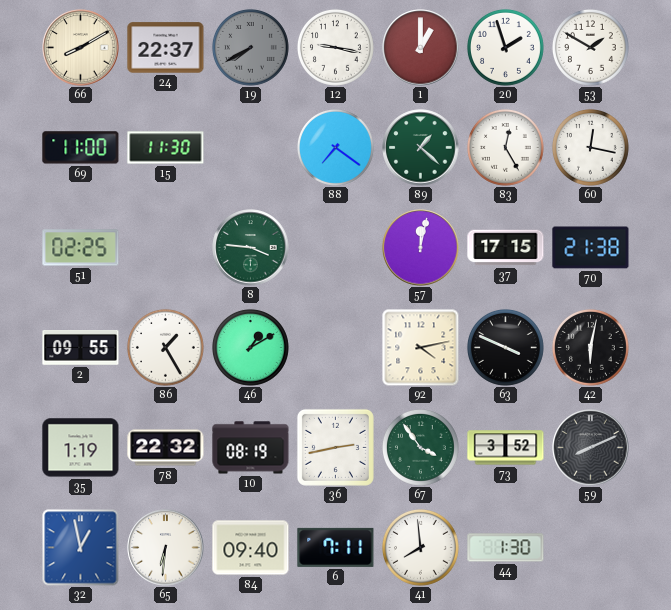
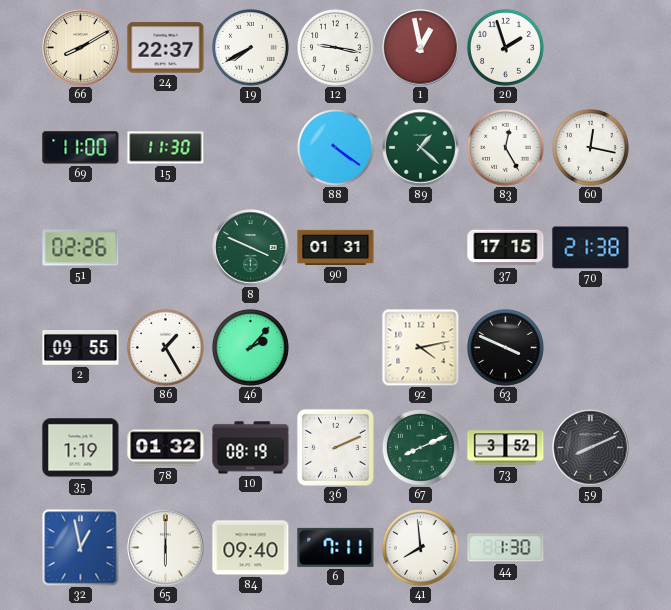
19 dial: grey -> white (251, 48)
1: 1:00 -> 12:58 (421, 48)
53: 1:50 -> none (591, 48)
88: 7:21 -> 4:21 (336, 148)
51: 02:25 -> 02:26 (81, 248)
8: 3:46 -> 3:49 (251, 248)
90: none -> 01:31 (336, 247)
57: 12:02 -> none (421, 248)
46: 1:10 -> 2:07 (251, 348)
42: 6:02 -> none (591, 348)
78: 22:32 -> 01:32 (166, 448)
36: 2:43 -> 2:11 (335, 447)
67: 3:54 -> 8:11 (421, 448)
65: 6:31 -> 6:00 (166, 548)
